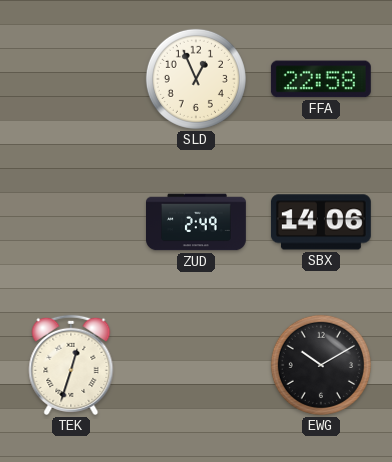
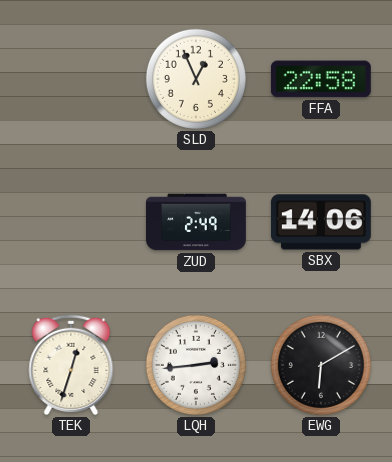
LQH: none -> 2:44 (196, 365)
EWG: 10:10 -> 6:10 (321, 365)
